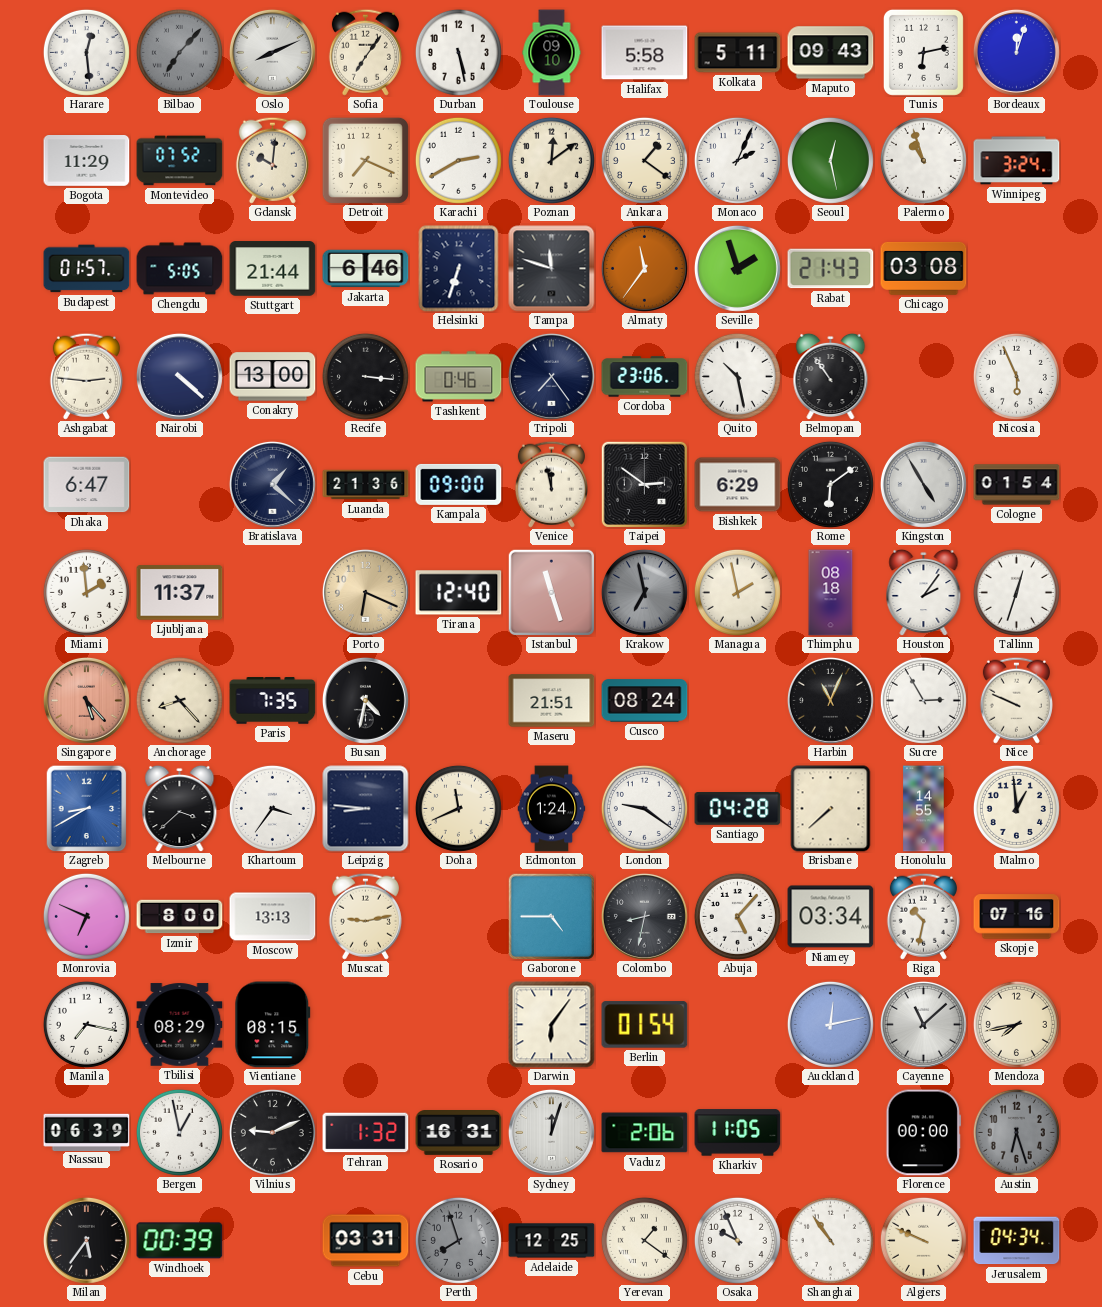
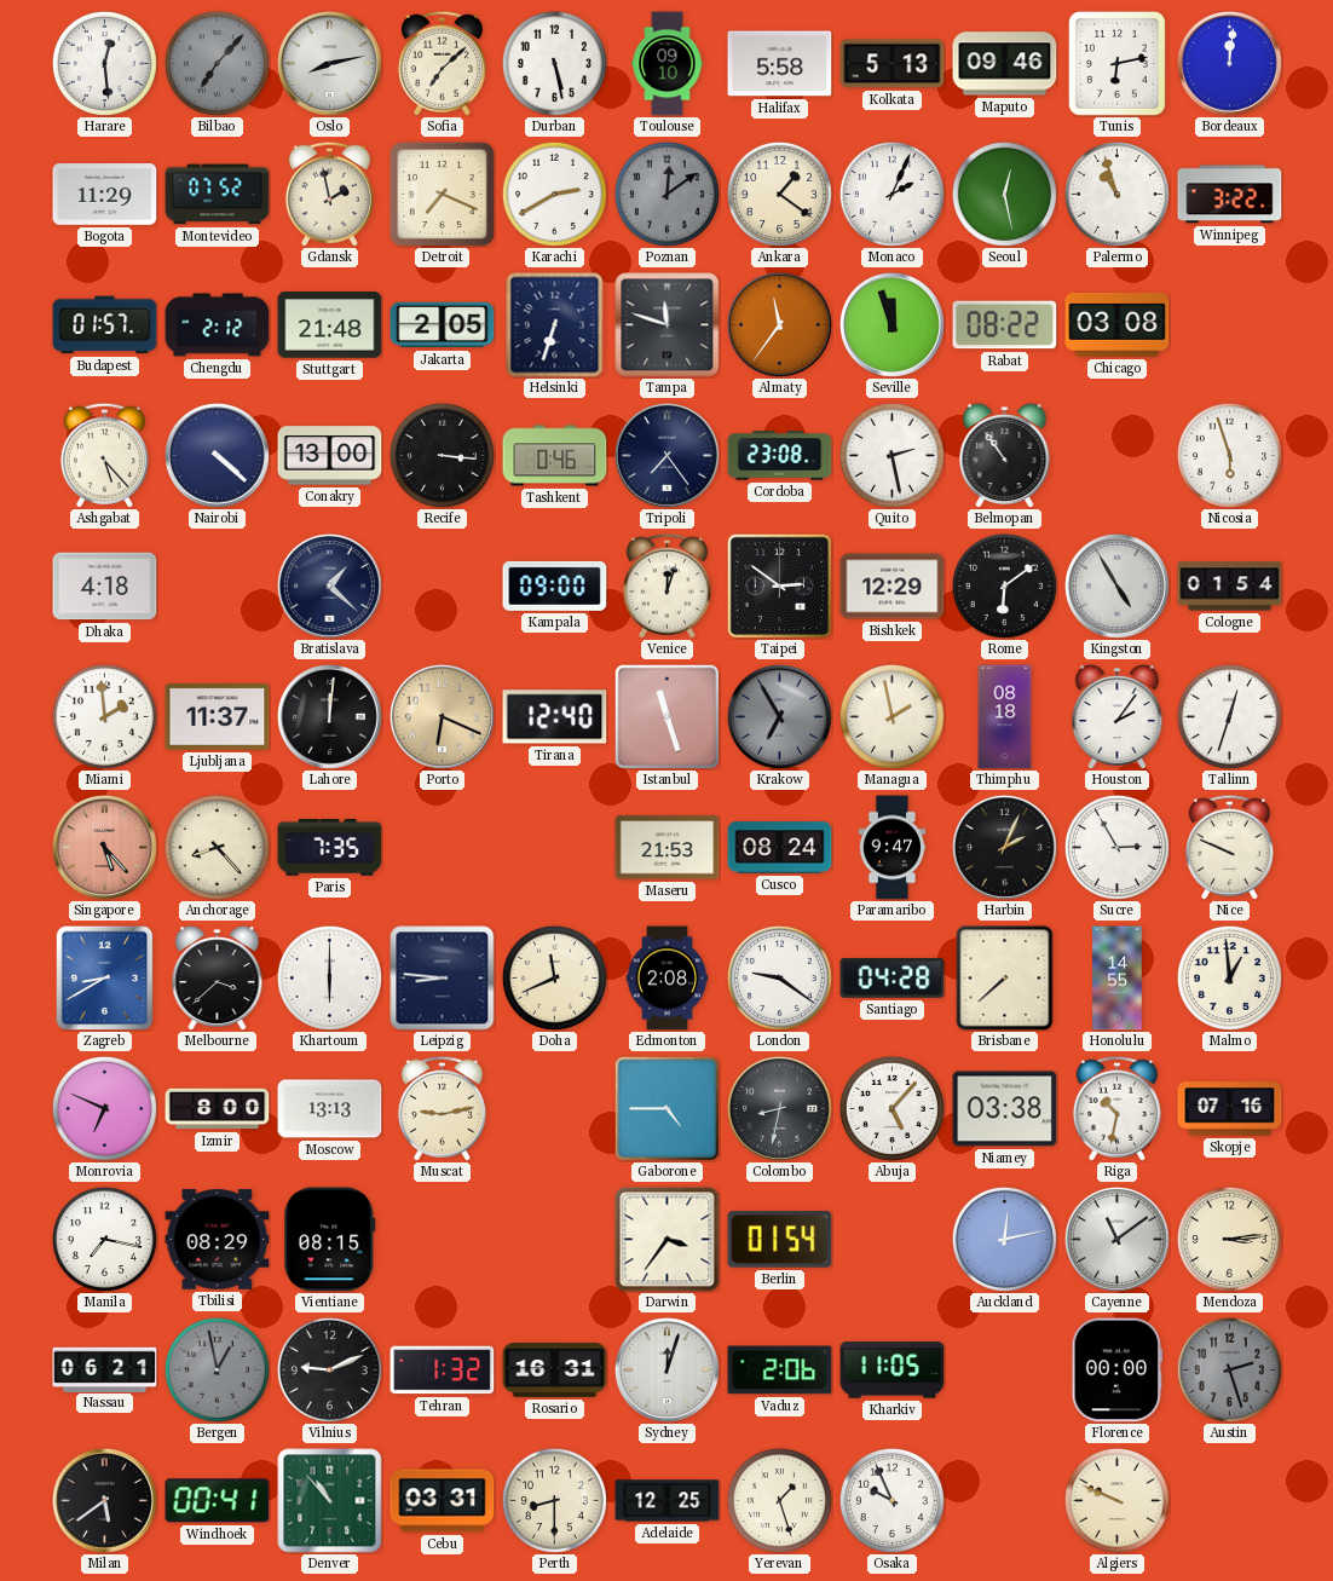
Oslo: 8:11 -> 8:13 (329, 63)
Sofia: 7:06 -> 7:08 (442, 63)
Kolkata: 5:11 -> 5:13 (893, 64)
Maputo: 09:43 -> 09:46 (1005, 64)
Bordeaux: 12:03 -> 12:01 (1229, 63)
Gdansk: 10:01 -> 1:58 (329, 194)
Poznan dial: cream -> grey (666, 194)
Winnipeg: 3:24 -> 3:22 (1230, 195)
Chengdu: 5:05 -> 2:12 (218, 325)
Stuttgart: 21:44 -> 21:48 (330, 325)
Jakarta: 6:46 -> 2:05 (443, 325)
Seville: 1:57 -> 11:57 (891, 324)
Rabat: 21:43 -> 08:22 (1005, 325)
Ashgabat: 2:46 -> 5:23 (104, 455)
Cordoba: 23:06 -> 23:08 (780, 456)
Quito: 10:28 -> 2:28 (891, 455)
Nicosia: 5:56 -> 5:57 (1229, 455)
Dhaka: 6:47 -> 4:18 (105, 587)
Luanda: 21:36 -> none (366, 485)
Venice: 11:58 -> 12:03 (666, 585)
Bishkek: 6:29 -> 12:29 (893, 587)
Lahore: none -> 12:01 (329, 716)
Krakow: 6:58 -> 6:55 (779, 716)
Busan: 4:32 -> none (365, 700)
Maseru: 21:51 -> 21:53 (668, 848)
Paramaribo: none -> 9:47 (893, 848)
Harbin: 11:04 -> 2:04 (1004, 847)
Khartoum: 3:36 -> 6:00 (329, 977)
Edmonton: 1:24 -> 2:08 (668, 979)
Niamey: 03:34 -> 03:38 (1005, 1109)
Darwin: 6:06 -> 3:36 (668, 1240)
Cayenne: 11:08 -> 11:09 (1116, 1239)
Mendoza: 7:43 -> 3:14 (1229, 1239)
Nassau: 06:39 -> 06:21 (105, 1369)
Bergen dial: white -> grey (217, 1369)
Austin: 6:27 -> 2:27 (1229, 1369)
Milan: 5:36 -> 5:39 (104, 1500)
Windhoek: 00:39 -> 00:41 (218, 1501)
Denver: none -> 10:53 (330, 1501)
Perth: 7:57 -> 8:30 (554, 1500)
Perth dial: grey -> cream (554, 1500)
Yerevan: 1:21 -> 1:27 (779, 1500)
Shanghai: 10:54 -> none (830, 1240)
Jerusalem: 04:34 -> none (1017, 1241)
